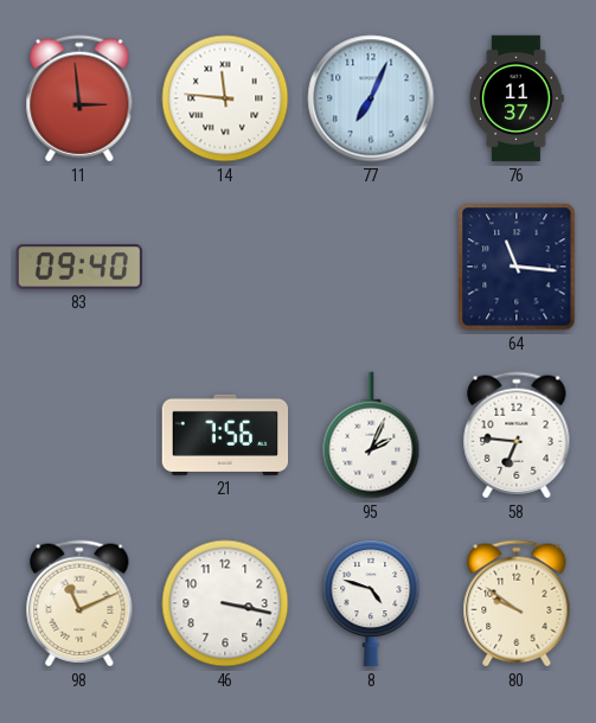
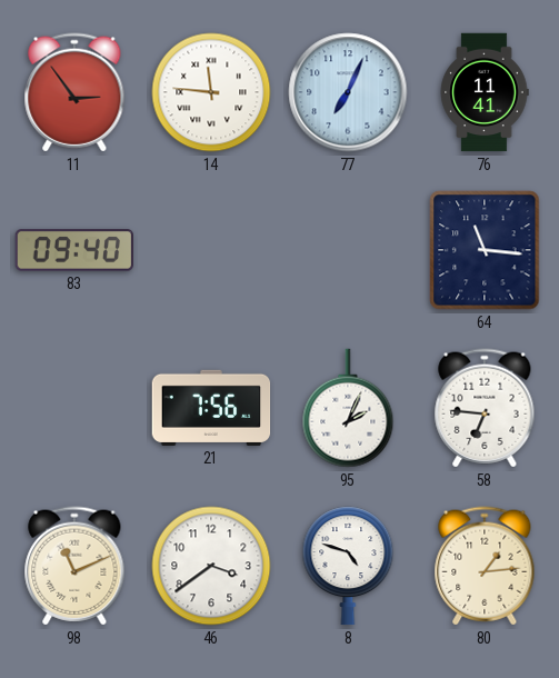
11: 2:59 -> 2:54 (74, 92)
76: 11:37 -> 11:41 (485, 92)
46: 3:17 -> 3:39 (211, 566)
80: 9:51 -> 1:14 (485, 566)
